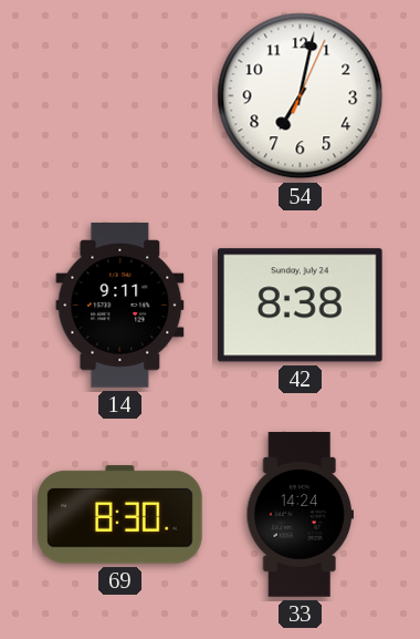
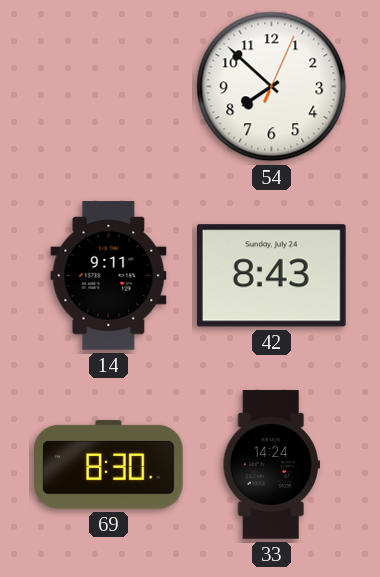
54: 7:02 -> 7:52 (272, 87)
42: 8:38 -> 8:43 (271, 276)
